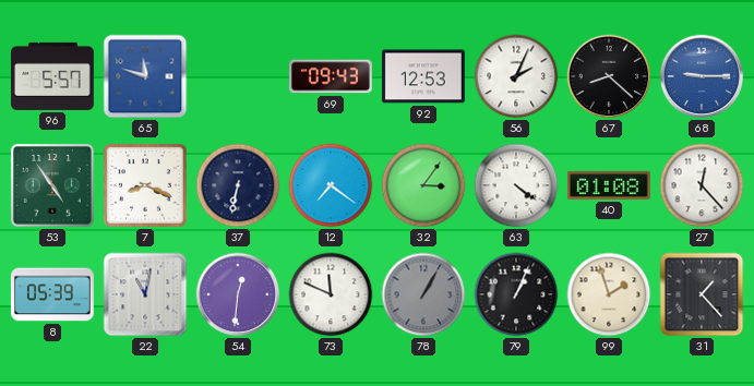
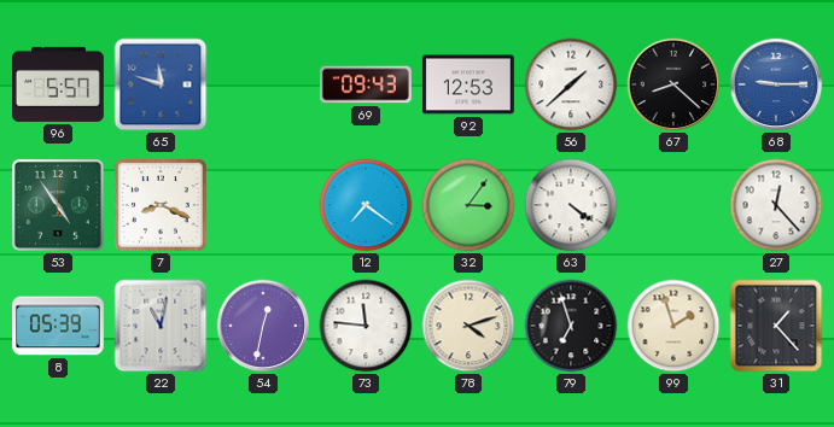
56: 2:04 -> 1:38 (571, 84)
37: 6:32 -> none (238, 185)
40: 01:08 -> none (609, 185)
54: 12:31 -> 12:32 (263, 326)
73: 11:49 -> 11:46 (366, 326)
78: 1:05 -> 4:12 (468, 326)
78 dial: grey -> cream (468, 326)
79: 1:04 -> 6:57 (571, 326)
